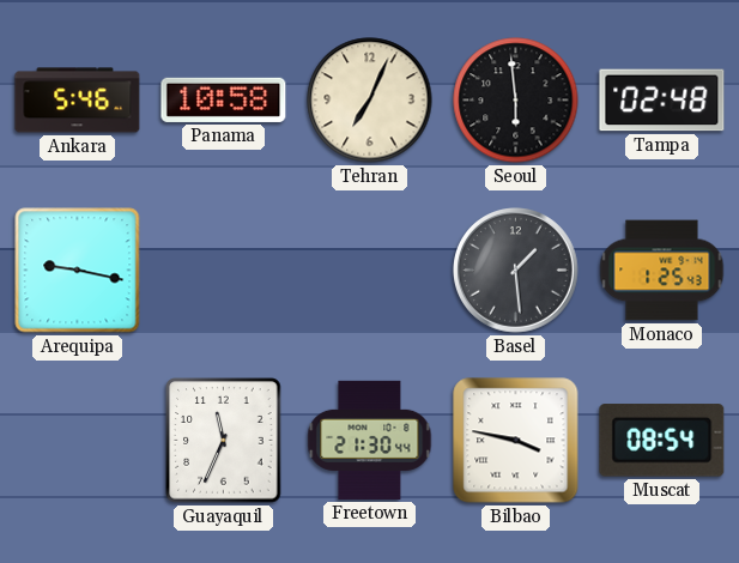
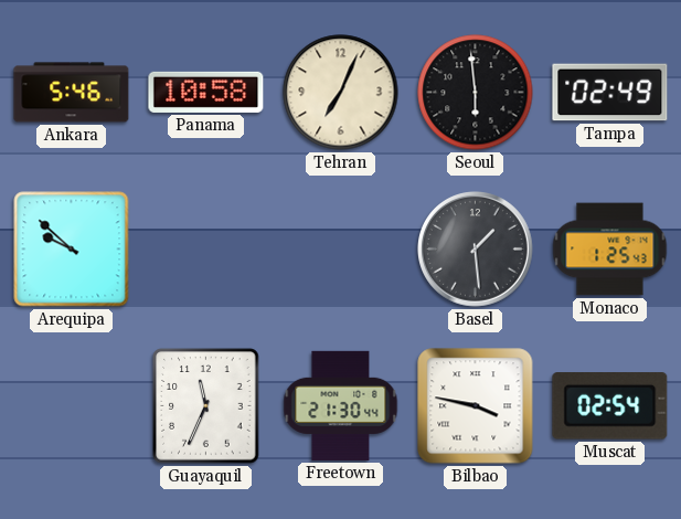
Tampa: 02:48 -> 02:49 (610, 93)
Arequipa: 9:17 -> 9:52 (72, 250)
Muscat: 08:54 -> 02:54 (610, 406)
